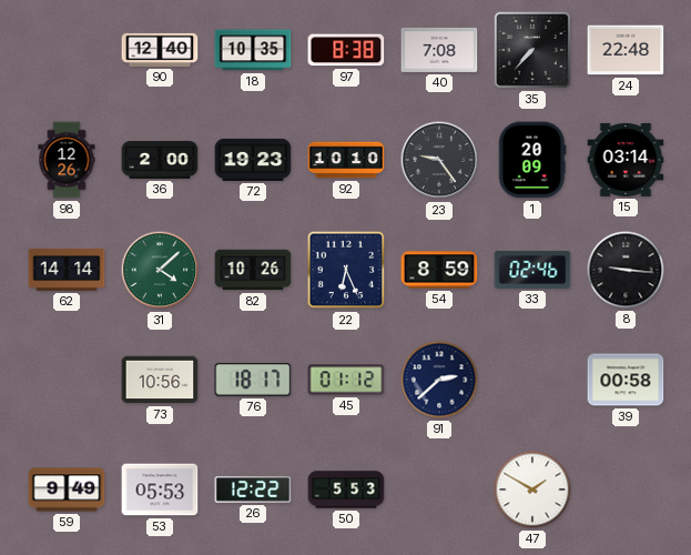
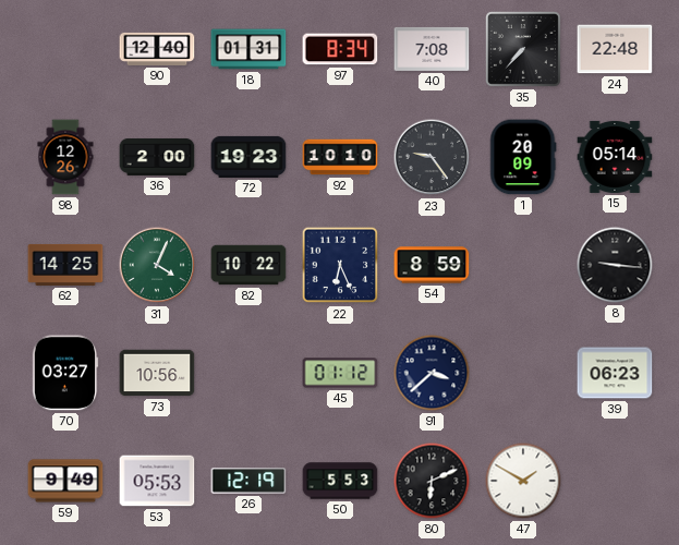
18: 10:35 -> 01:31 (248, 49)
97: 8:38 -> 8:34 (340, 49)
15: 03:14 -> 05:14 (615, 157)
62: 14:14 -> 14:25 (65, 265)
31: 4:08 -> 4:04 (157, 265)
82: 10:26 -> 10:22 (248, 265)
33: 02:46 -> none (532, 270)
70: none -> 03:27 (65, 373)
76: 18:17 -> none (253, 380)
91: 2:38 -> 3:38 (432, 373)
39: 00:58 -> 06:23 (615, 373)
26: 12:22 -> 12:19 (248, 481)
80: none -> 6:11 (432, 481)
